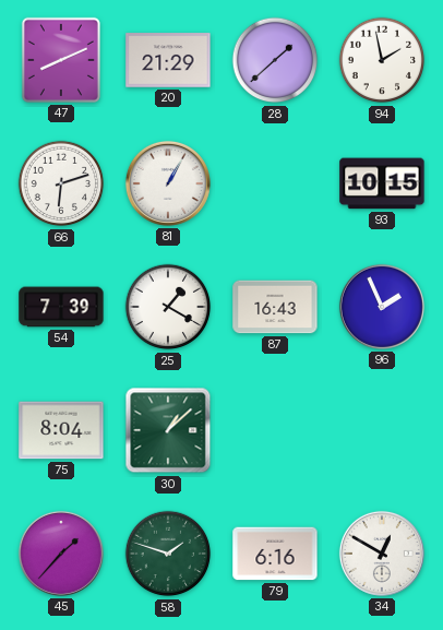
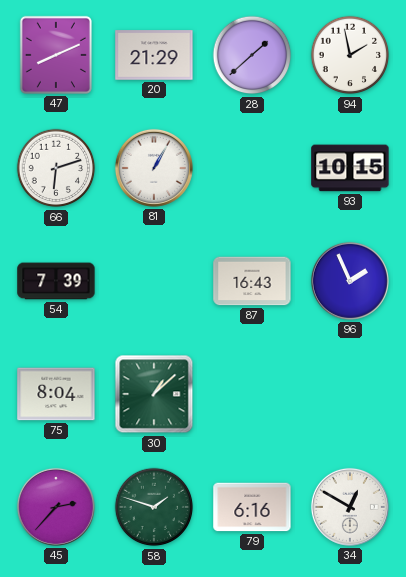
25: 1:20 -> none (168, 307)
45: 1:37 -> 2:37 (56, 507)
